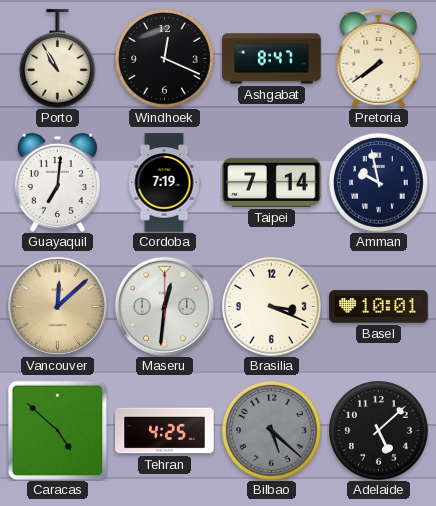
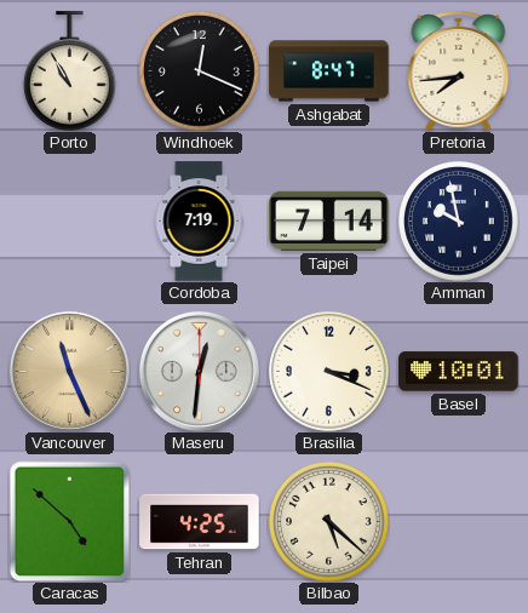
Pretoria: 7:39 -> 7:44 (459, 70)
Guayaquil: 7:01 -> none (57, 182)
Vancouver: 12:08 -> 11:26 (69, 371)
Bilbao dial: grey -> cream (329, 522)
Adelaide: 5:08 -> none (379, 431)
